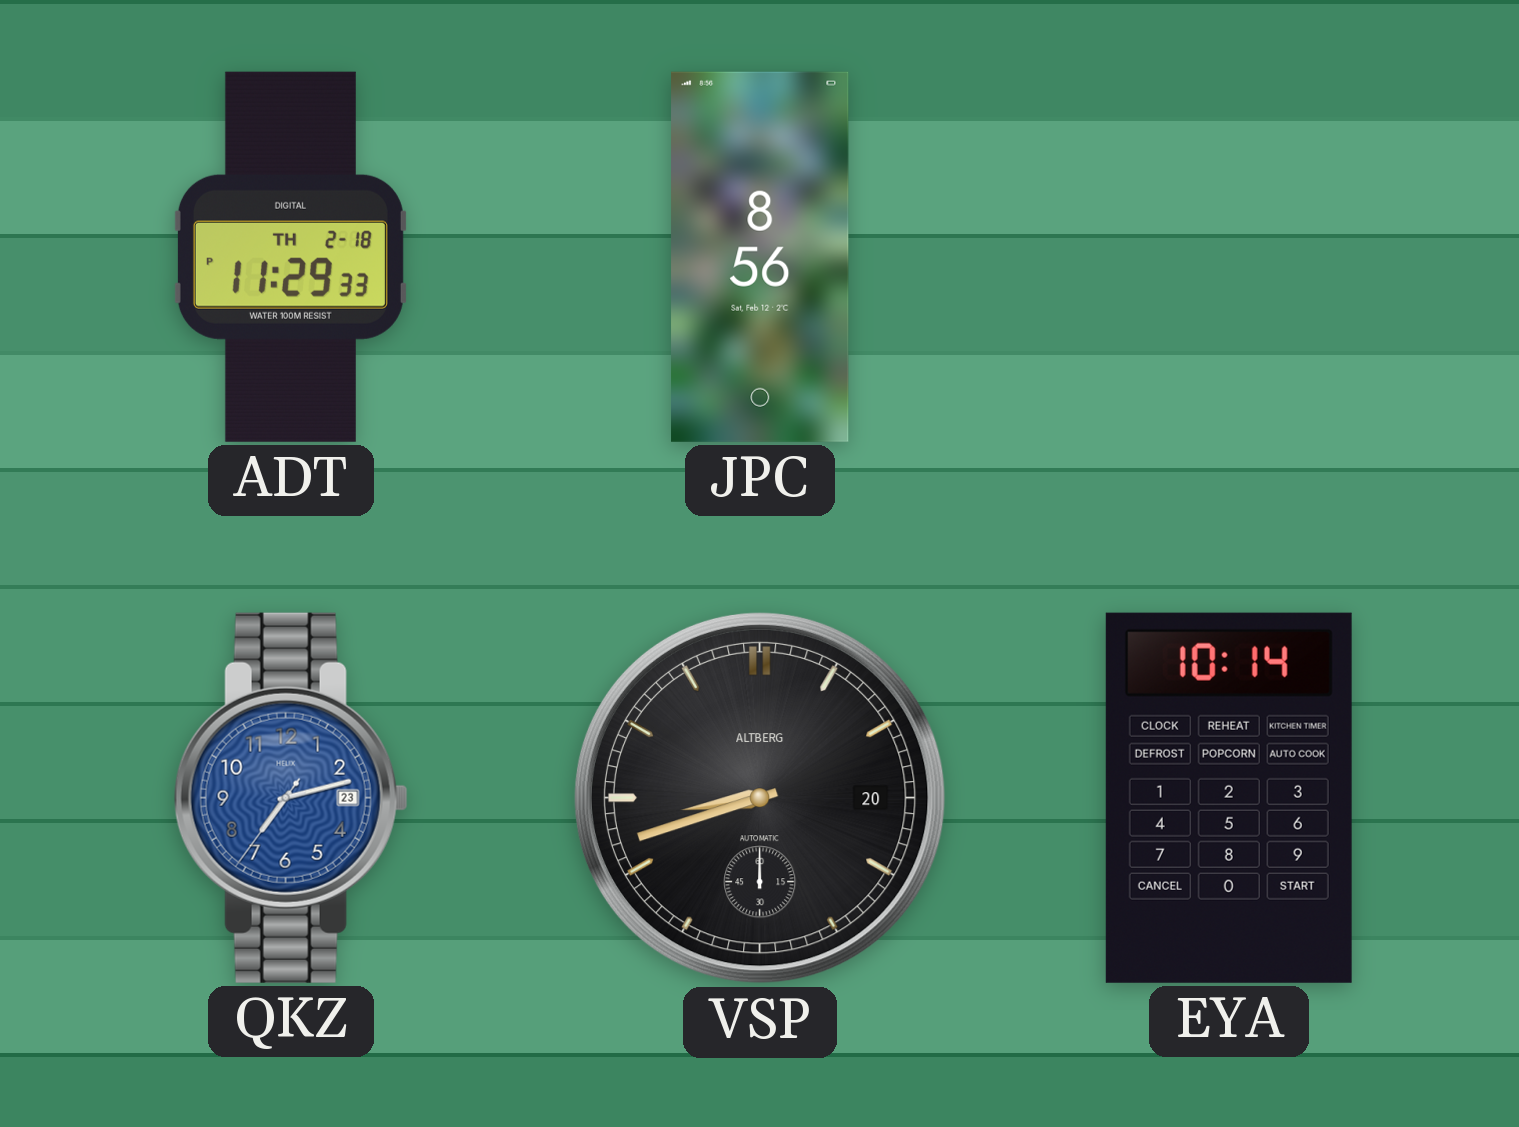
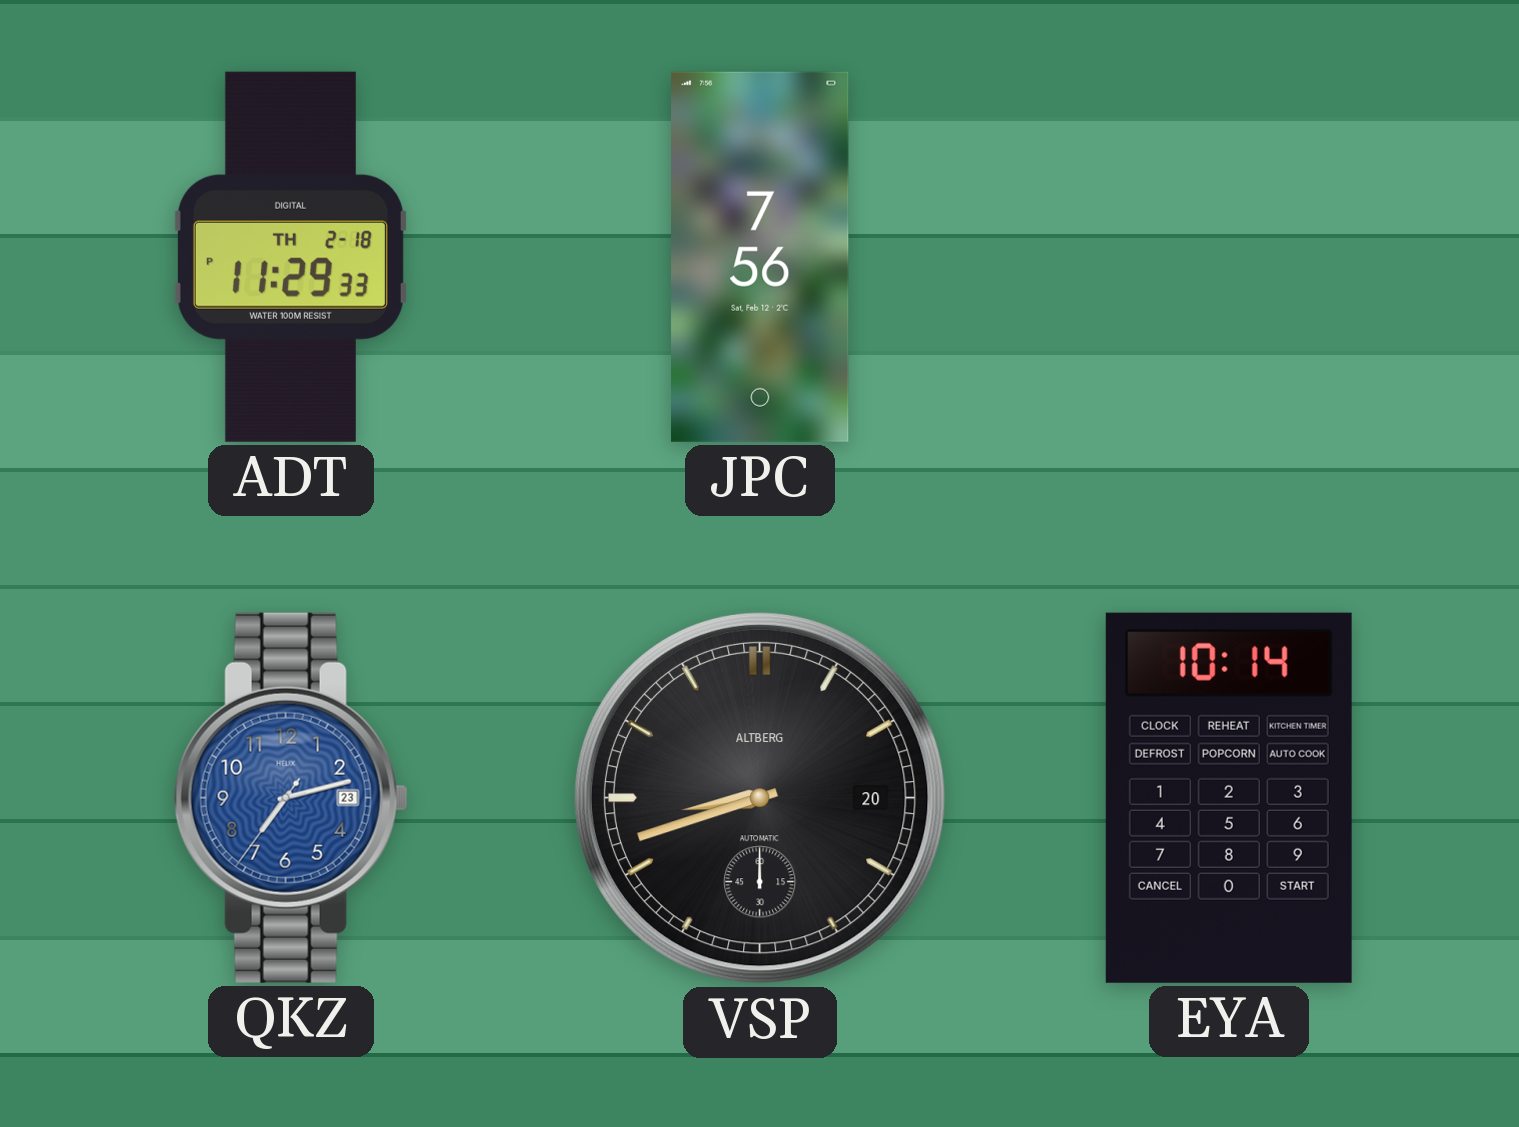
JPC: 8:56 -> 7:56 (760, 257)
